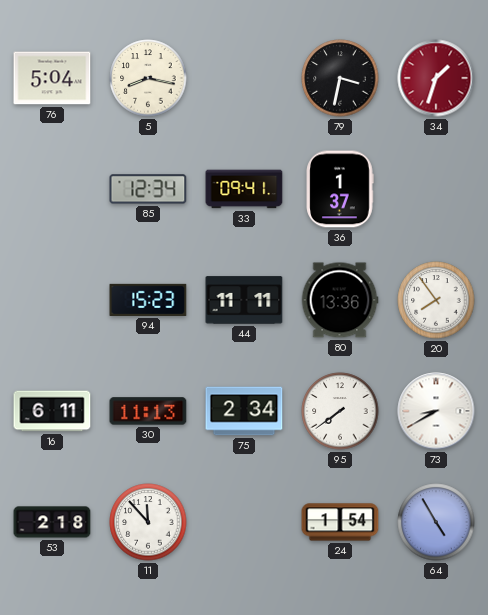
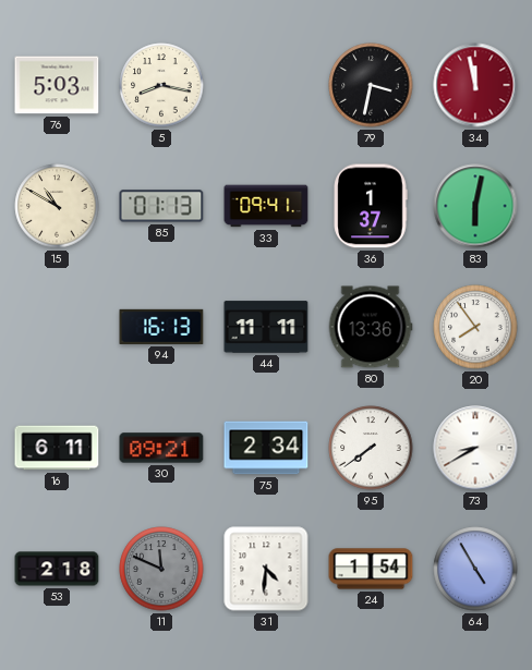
76: 5:04 -> 5:03 (57, 85)
34: 1:33 -> 11:58 (475, 85)
15: none -> 10:50 (57, 206)
85: 12:34 -> 01:13 (161, 206)
83: none -> 6:02 (475, 206)
94: 15:23 -> 16:13 (161, 327)
30: 11:13 -> 09:21 (161, 448)
11: 11:53 -> 11:49 (161, 569)
11 dial: white -> grey (161, 569)
31: none -> 4:31 (266, 569)
